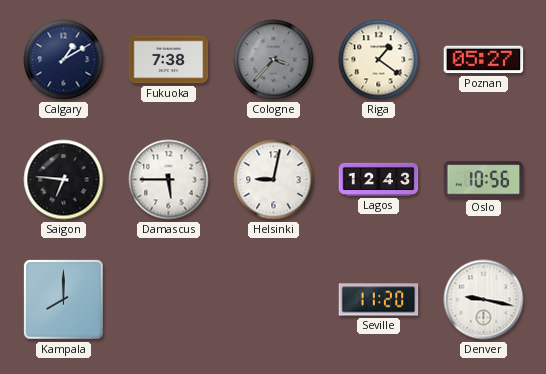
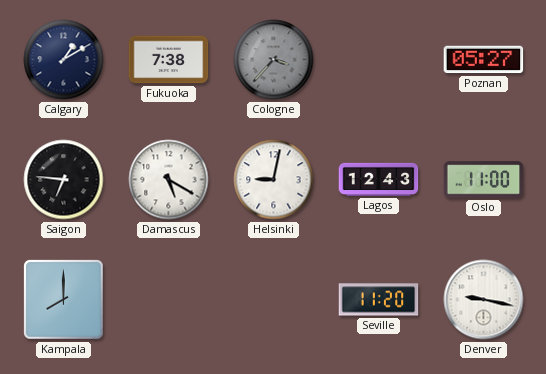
Riga: 1:21 -> none (379, 60)
Damascus: 5:45 -> 5:20 (169, 180)
Oslo: 10:56 -> 11:00 (484, 180)
